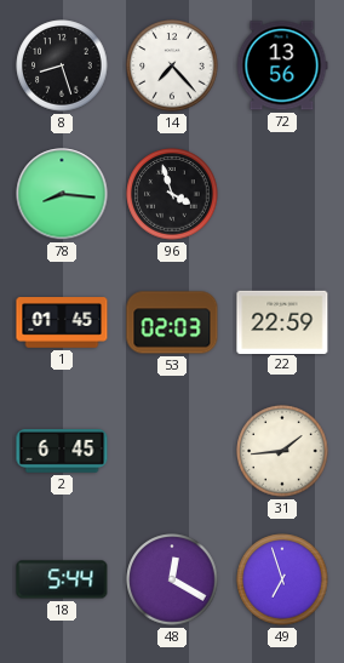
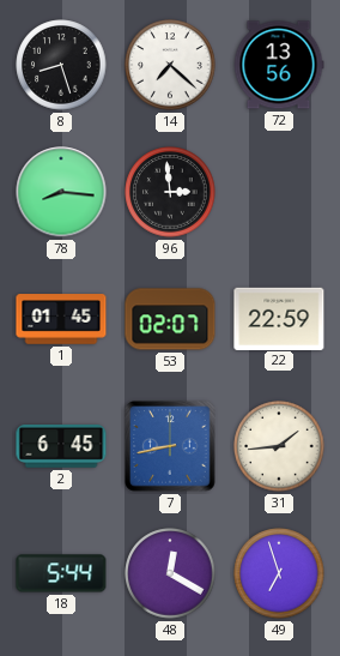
14: 7:23 -> 7:22 (170, 65)
96: 3:57 -> 2:59 (170, 192)
53: 02:03 -> 02:07 (170, 319)
7: none -> 8:43 (170, 446)
